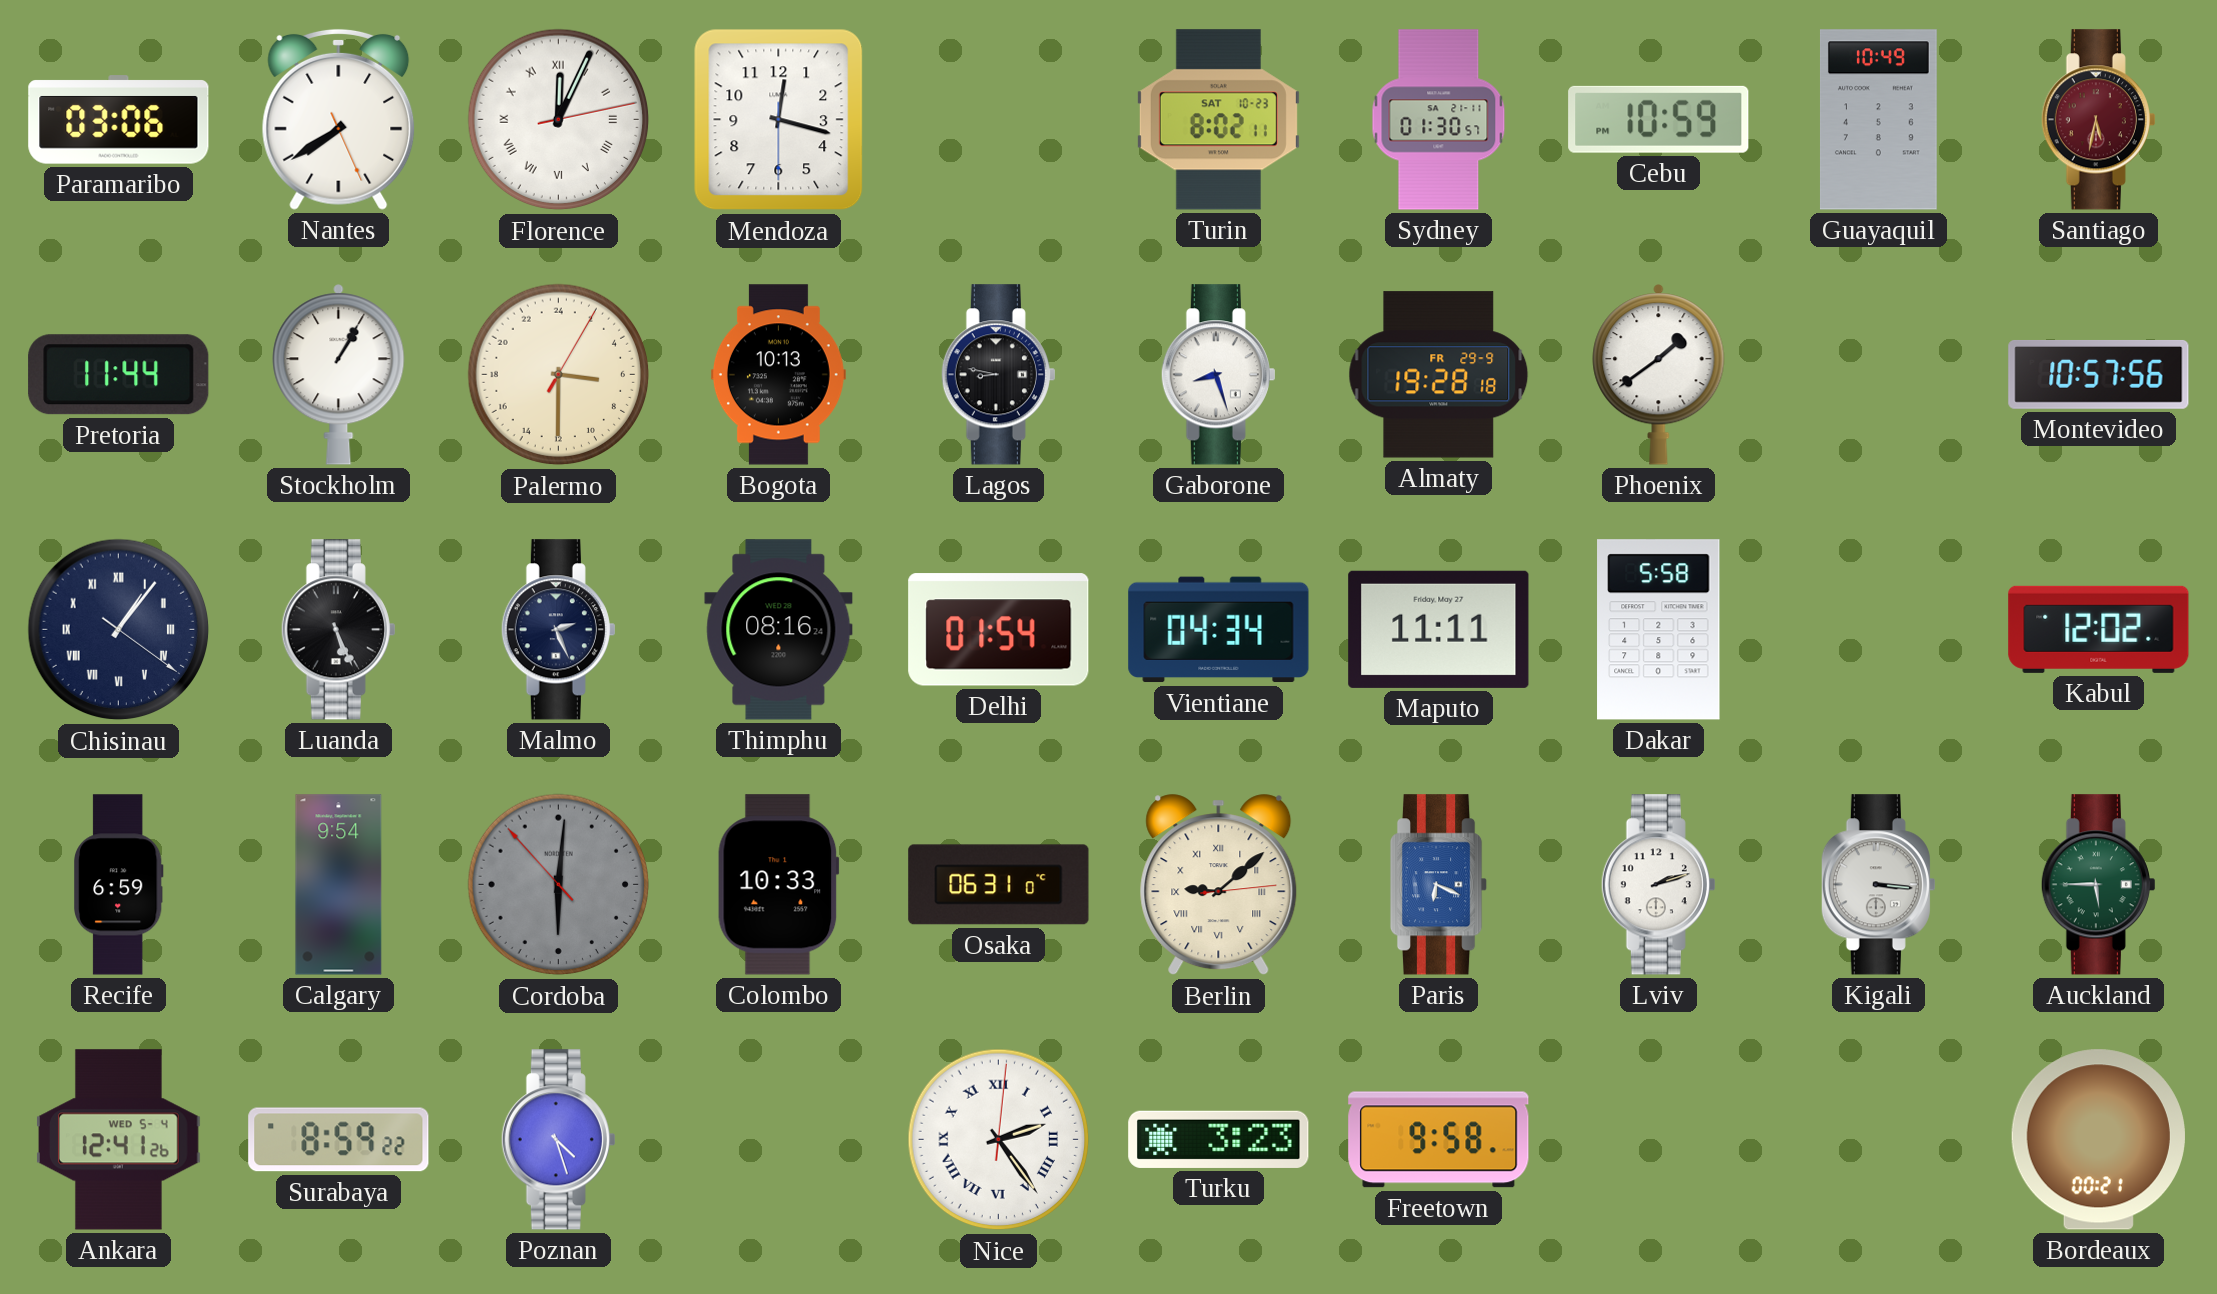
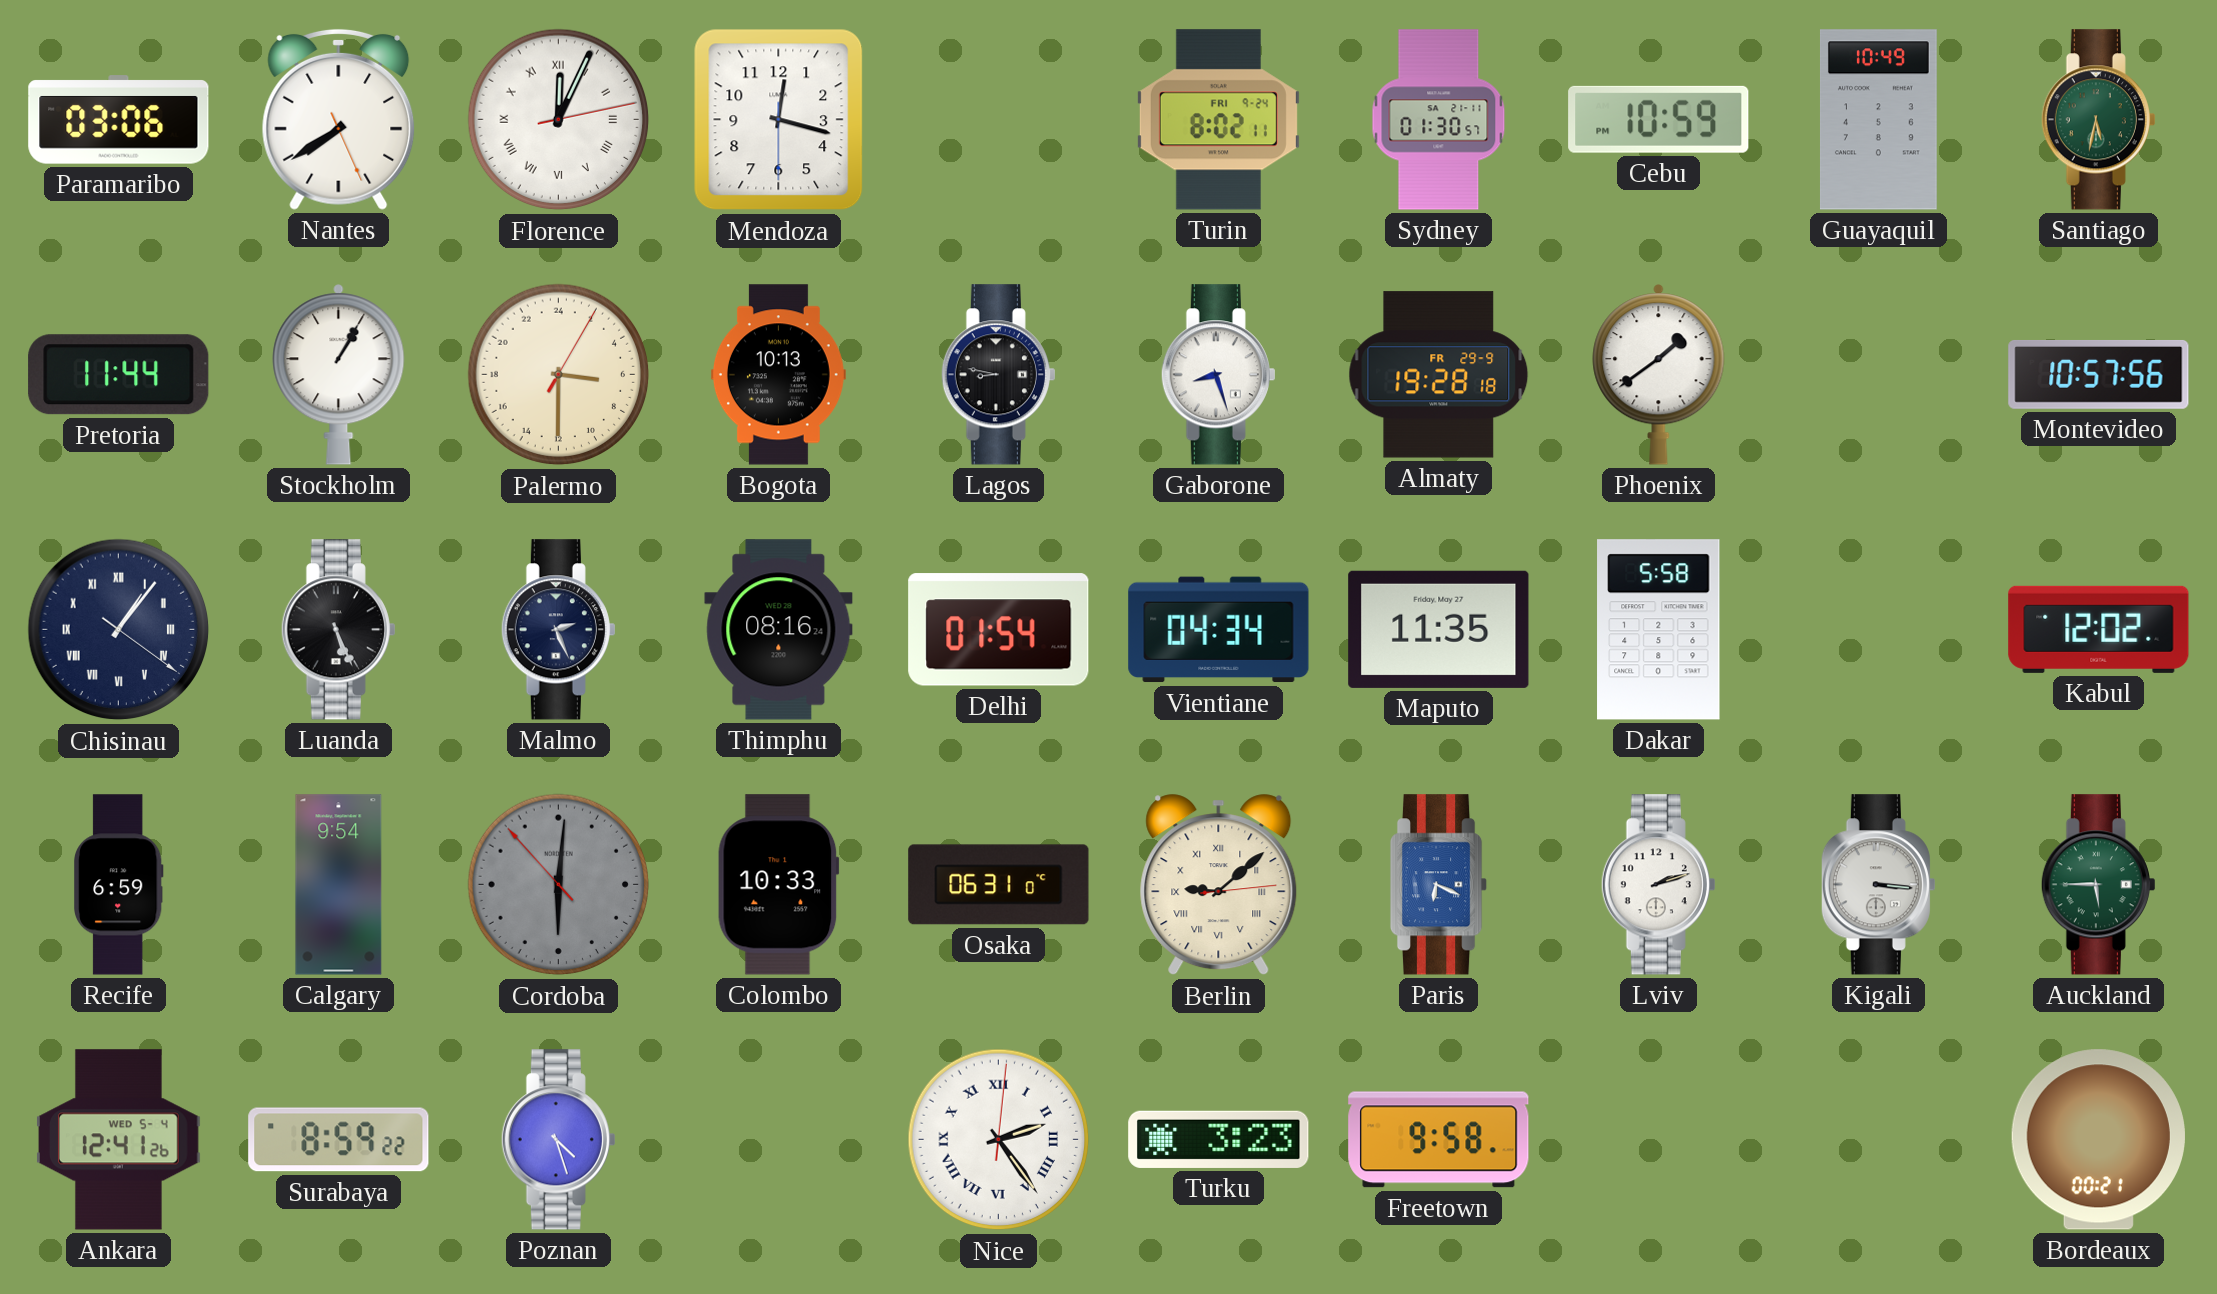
Turin date: SAT 10-23 -> FRI 9-24 (1218, 120)
Santiago dial: burgundy -> green (2098, 120)
Maputo: 11:11 -> 11:35 (1439, 629)
